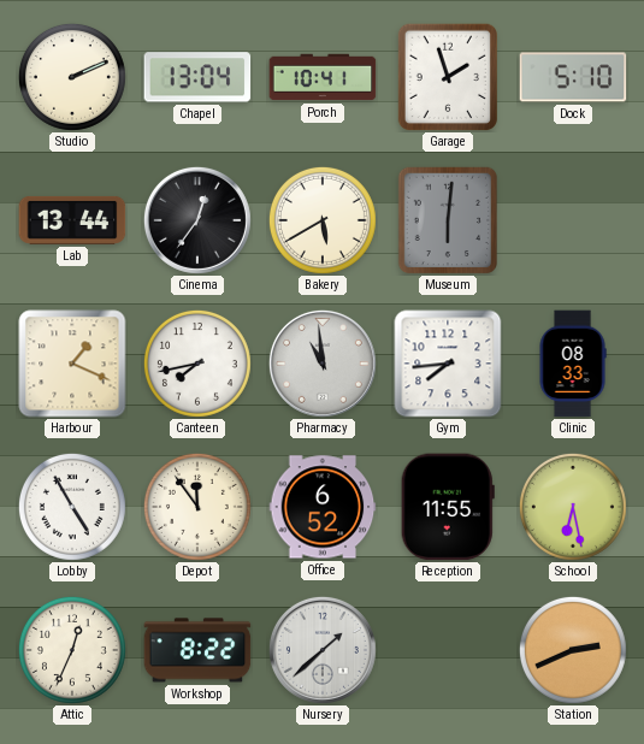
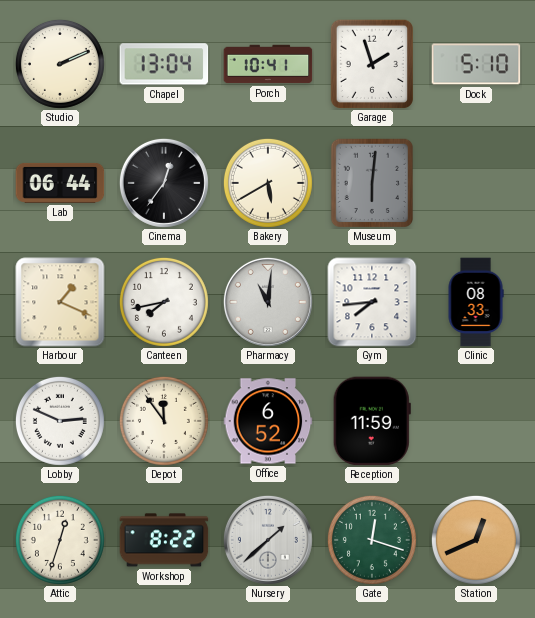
Lab: 13:44 -> 06:44 (60, 183)
Pharmacy: 10:59 -> 11:01 (268, 302)
Lobby: 4:55 -> 2:49 (60, 421)
Reception: 11:55 -> 11:59 (372, 421)
School: 6:28 -> none (573, 507)
Attic: 12:34 -> 12:33 (60, 540)
Gate: none -> 12:18 (372, 540)
Station: 2:41 -> 12:41 (476, 540)
